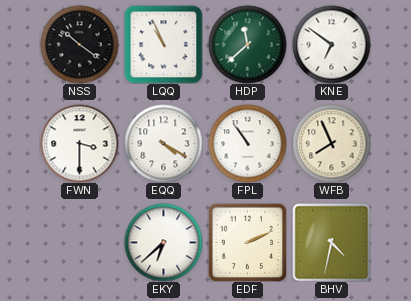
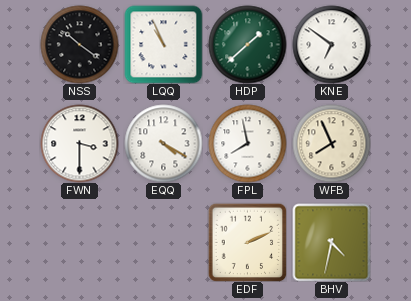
HDP: 11:38 -> 1:38 (247, 44)
FPL: 10:54 -> 7:58 (247, 143)
EKY: 6:38 -> none (163, 242)
